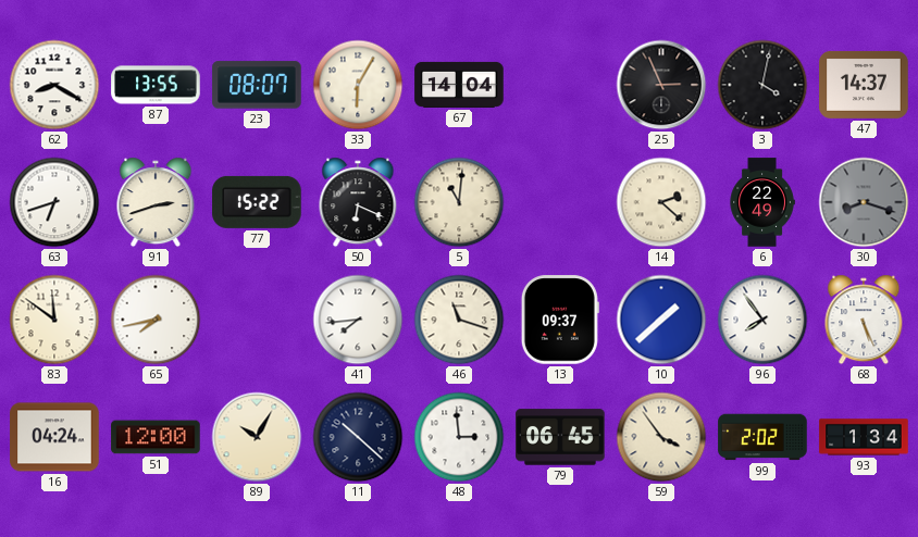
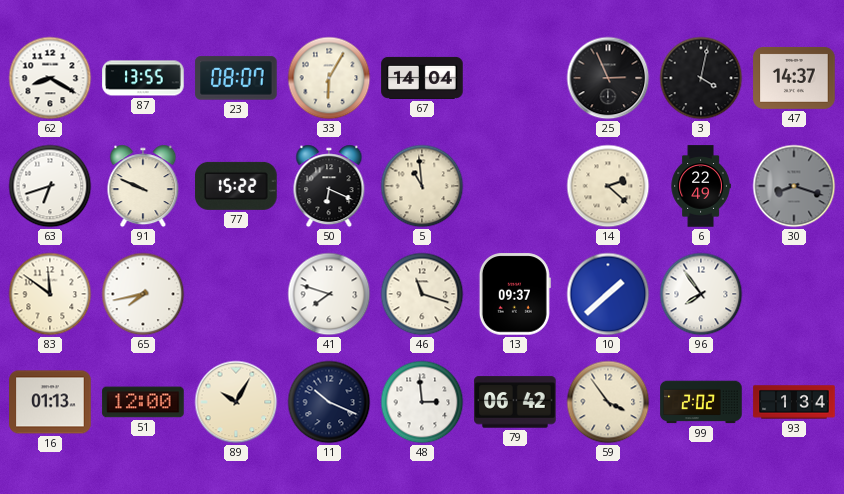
91: 2:42 -> 9:49 (143, 186)
5: 11:01 -> 10:59 (422, 186)
41: 7:44 -> 7:48 (329, 294)
68: 5:26 -> none (864, 320)
16: 04:24 -> 01:13 (50, 402)
11: 10:22 -> 10:19 (329, 402)
79: 06:45 -> 06:42 (515, 402)
